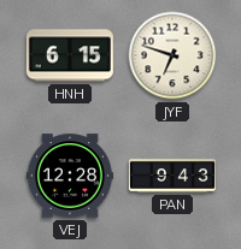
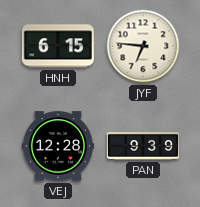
JYF: 6:48 -> 6:46 (143, 46)
PAN: 9:43 -> 9:39 (143, 146)
